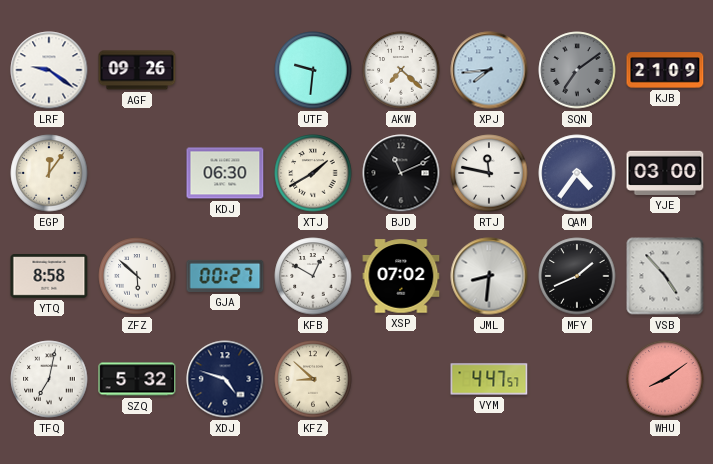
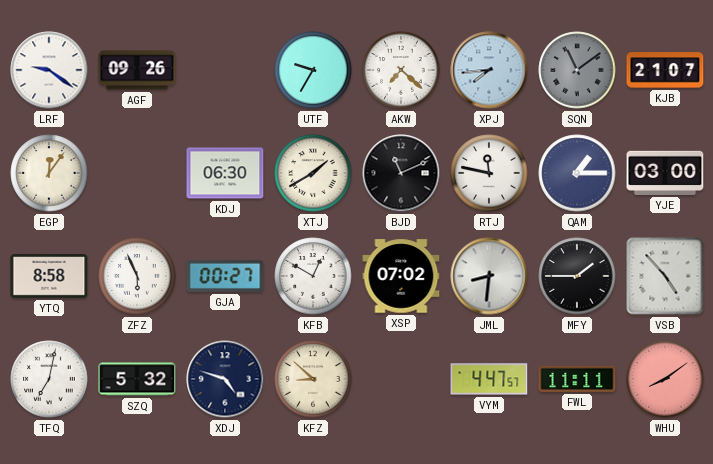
UTF: 9:31 -> 9:35 (313, 70)
SQN: 7:09 -> 11:09 (577, 70)
KJB: 21:09 -> 21:07 (665, 70)
QAM: 4:36 -> 1:15 (577, 173)
ZFZ: 5:52 -> 5:56 (137, 276)
MFY: 1:41 -> 1:45 (577, 276)
FWL: none -> 11:11 (577, 379)
